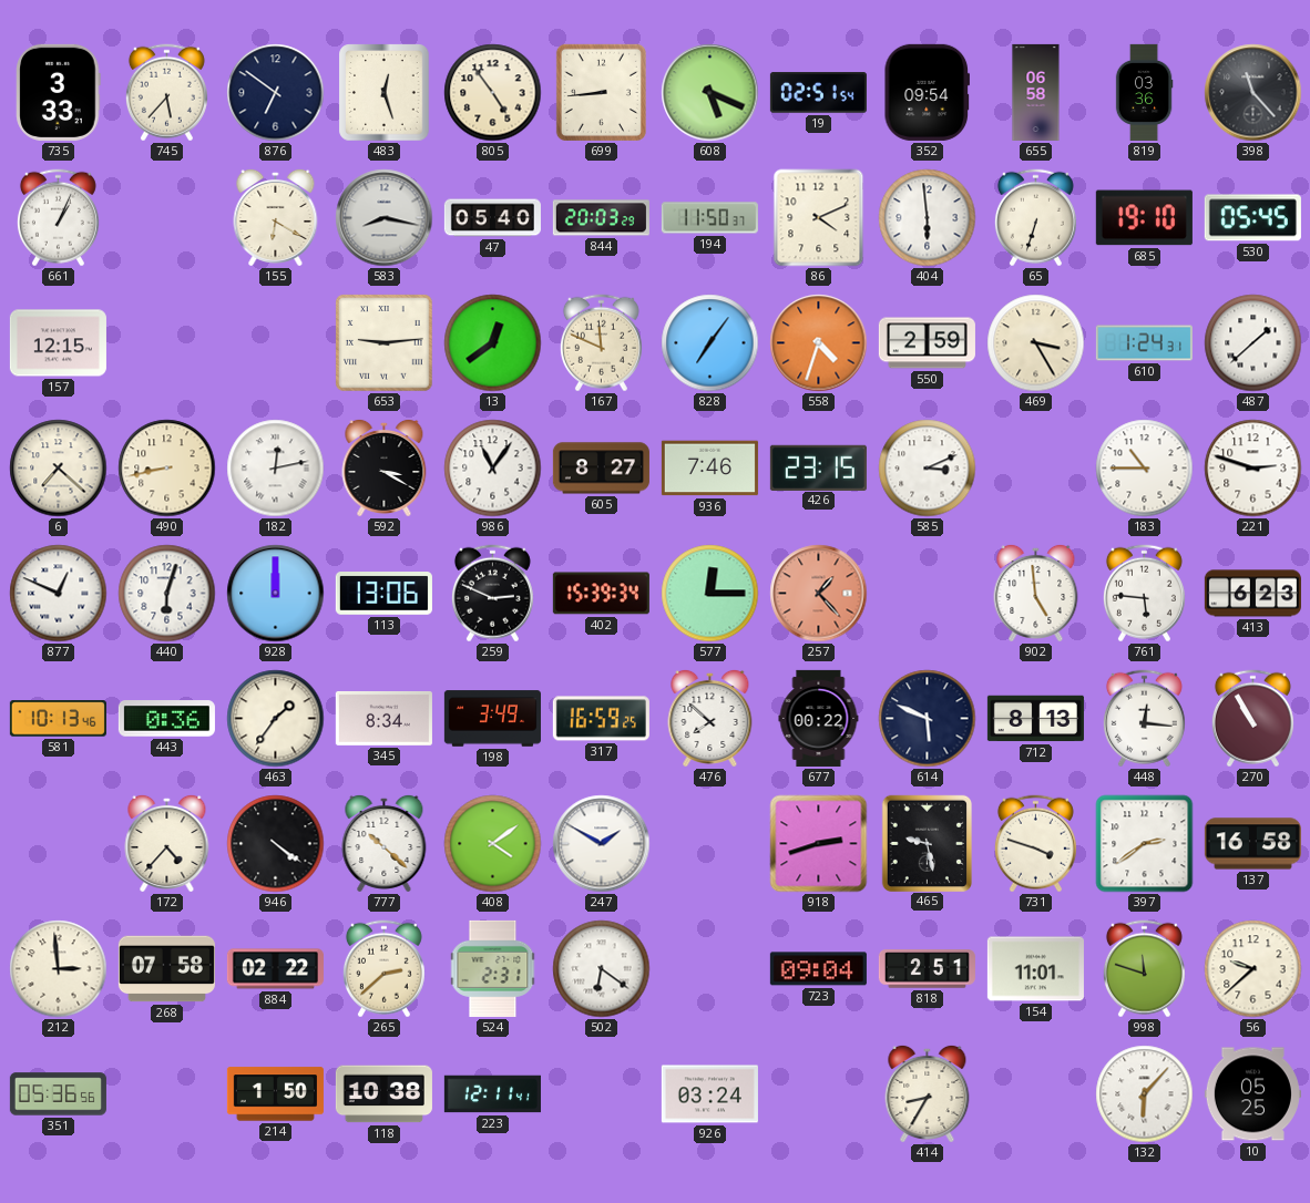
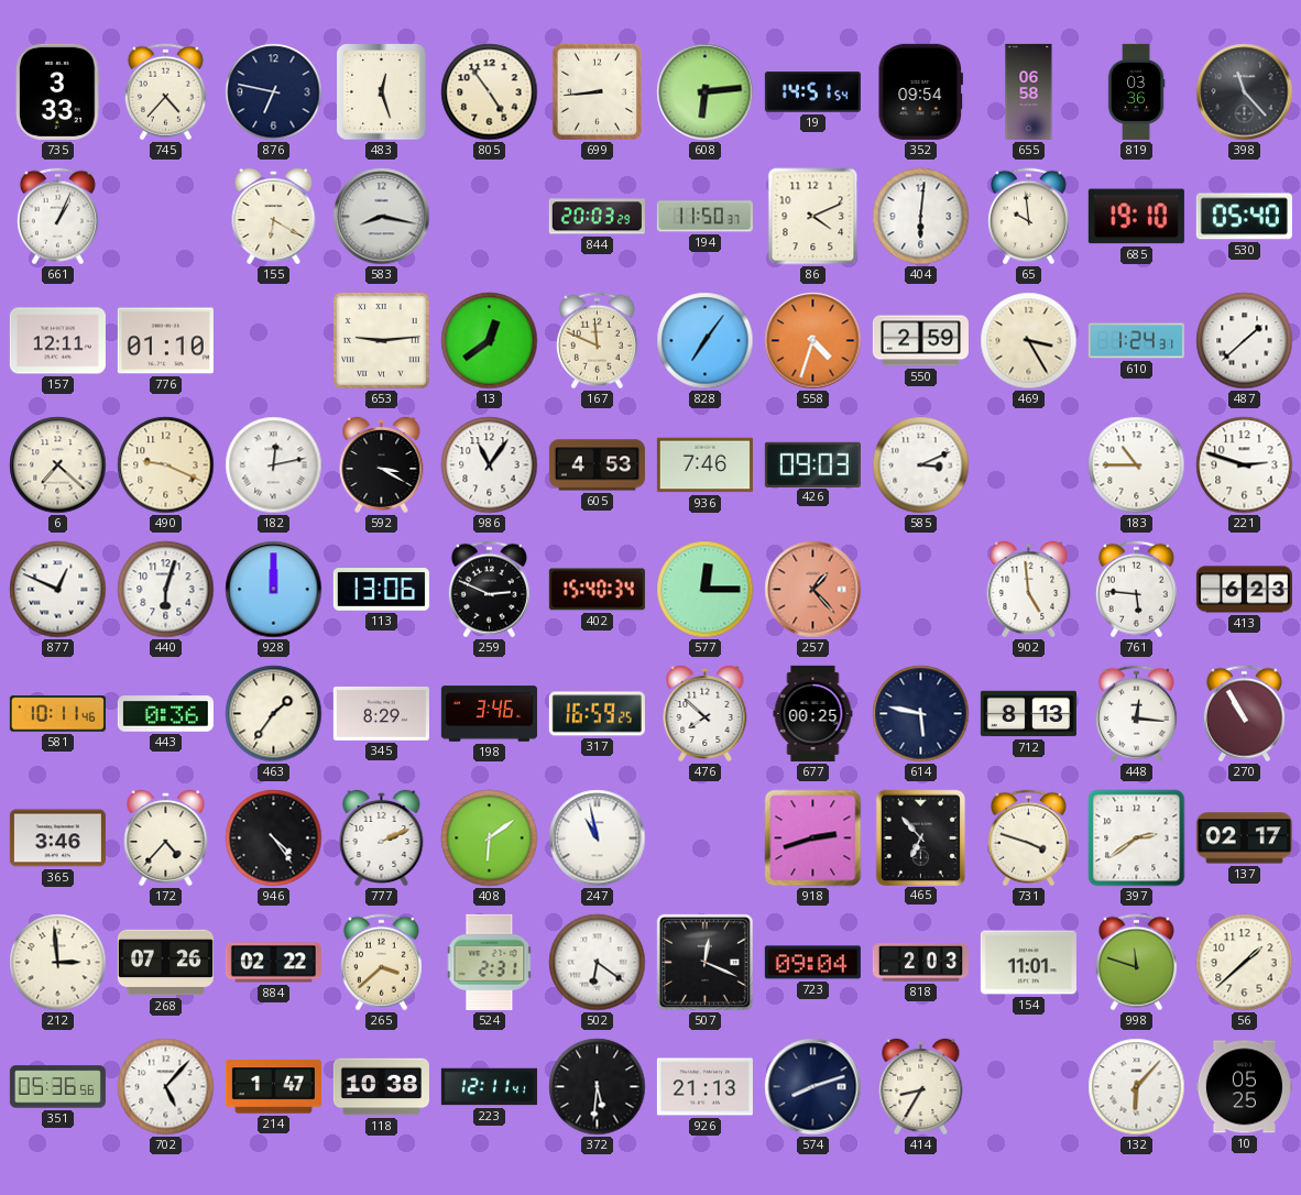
745: 5:37 -> 4:37 (165, 92)
876: 6:51 -> 6:47 (274, 92)
608: 5:19 -> 6:14 (706, 92)
19: 02:51 -> 14:51 (812, 92)
47: 05:40 -> none (492, 218)
404: 5:59 -> 6:01 (921, 217)
65: 6:33 -> 9:59 (1028, 217)
530: 05:45 -> 05:40 (1244, 217)
157: 12:15 -> 12:11 (57, 341)
776: none -> 01:10 (165, 341)
490: 8:43 -> 9:19 (166, 465)
605: 8:27 -> 4:53 (597, 465)
426: 23:15 -> 09:03 (812, 464)
402: 15:39 -> 15:40 (597, 590)
581: 10:13 -> 10:11 (57, 714)
345: 8:34 -> 8:29 (381, 713)
198: 3:49 -> 3:46 (489, 714)
677: 00:22 -> 00:25 (813, 713)
614: 5:49 -> 5:47 (921, 714)
365: none -> 3:46 (57, 838)
946: 4:21 -> 4:24 (274, 838)
777: 10:22 -> 2:11 (382, 837)
408: 4:09 -> 6:09 (490, 838)
247: 1:50 -> 10:58 (598, 838)
465: 9:28 -> 6:53 (920, 837)
137: 16:58 -> 02:17 (1244, 838)
268: 07:58 -> 07:26 (165, 963)
265: 2:38 -> 3:38 (381, 963)
507: none -> 12:19 (704, 962)
818: 2:51 -> 2:03 (920, 963)
56: 9:38 -> 1:38 (1245, 963)
702: none -> 5:07 (166, 1087)
214: 1:50 -> 1:47 (273, 1087)
372: none -> 5:31 (598, 1087)
926: 03:24 -> 21:13 (704, 1087)
574: none -> 8:12 (813, 1087)
